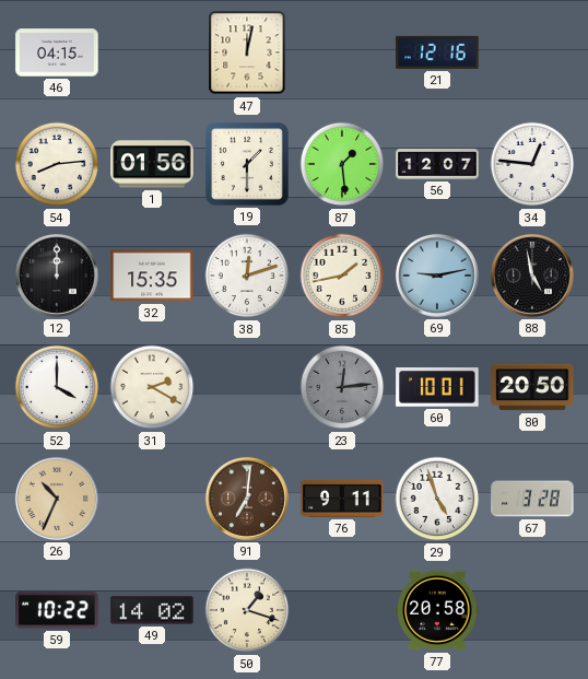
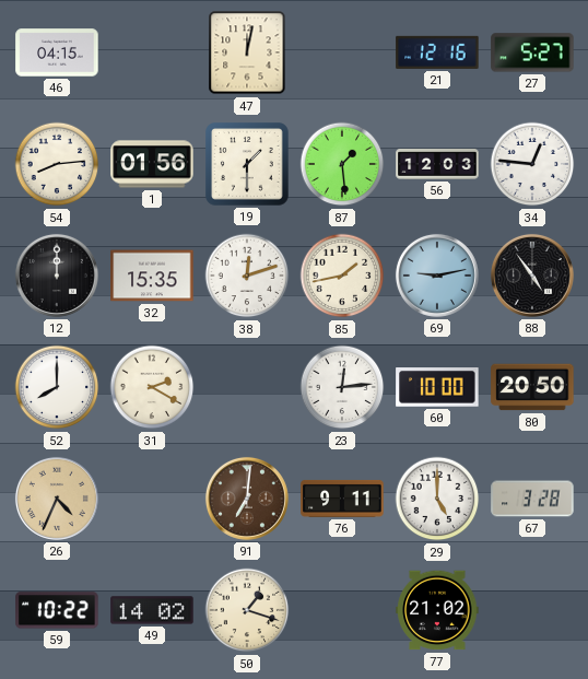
27: none -> 5:27 (532, 52)
56: 12:07 -> 12:03 (437, 164)
88: 4:58 -> 4:54 (532, 276)
52: 4:00 -> 8:00 (57, 387)
23 dial: grey -> white (342, 387)
60: 10:01 -> 10:00 (437, 387)
26: 10:34 -> 4:34 (57, 499)
29: 4:57 -> 5:00 (437, 499)
77: 20:58 -> 21:02 (437, 610)
